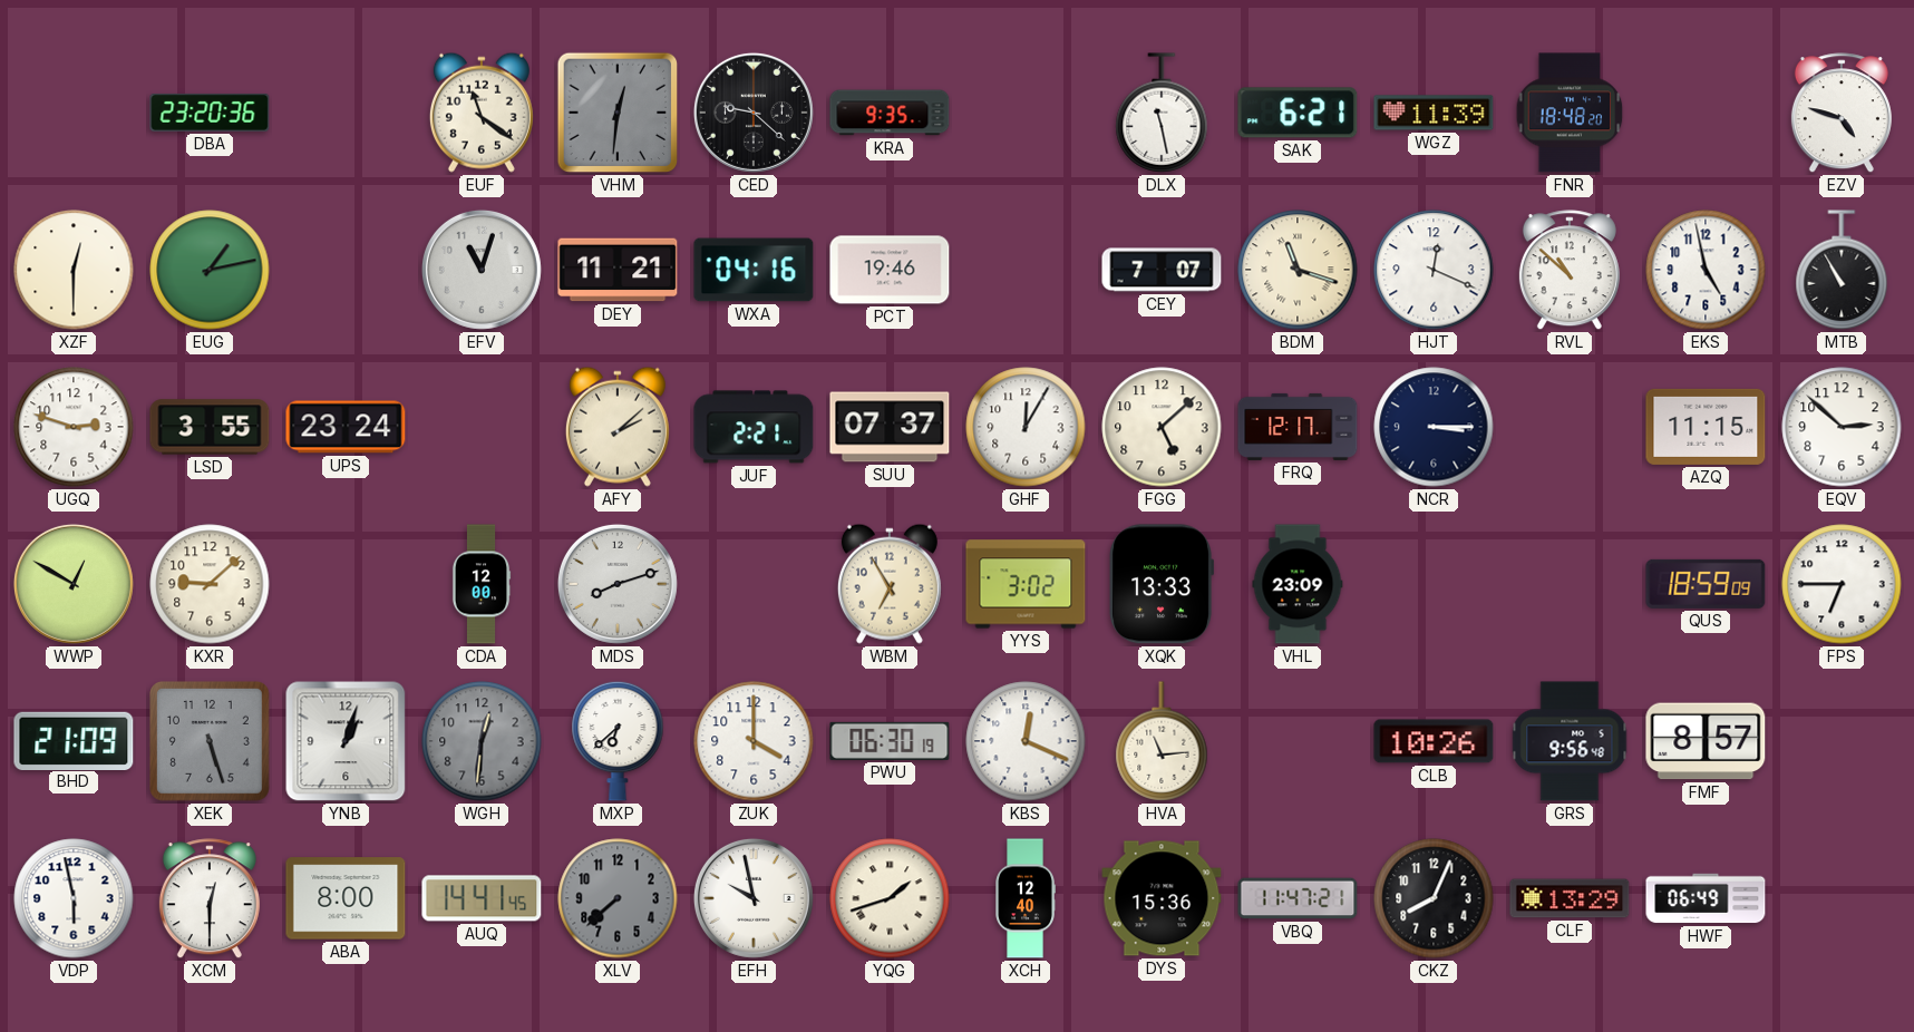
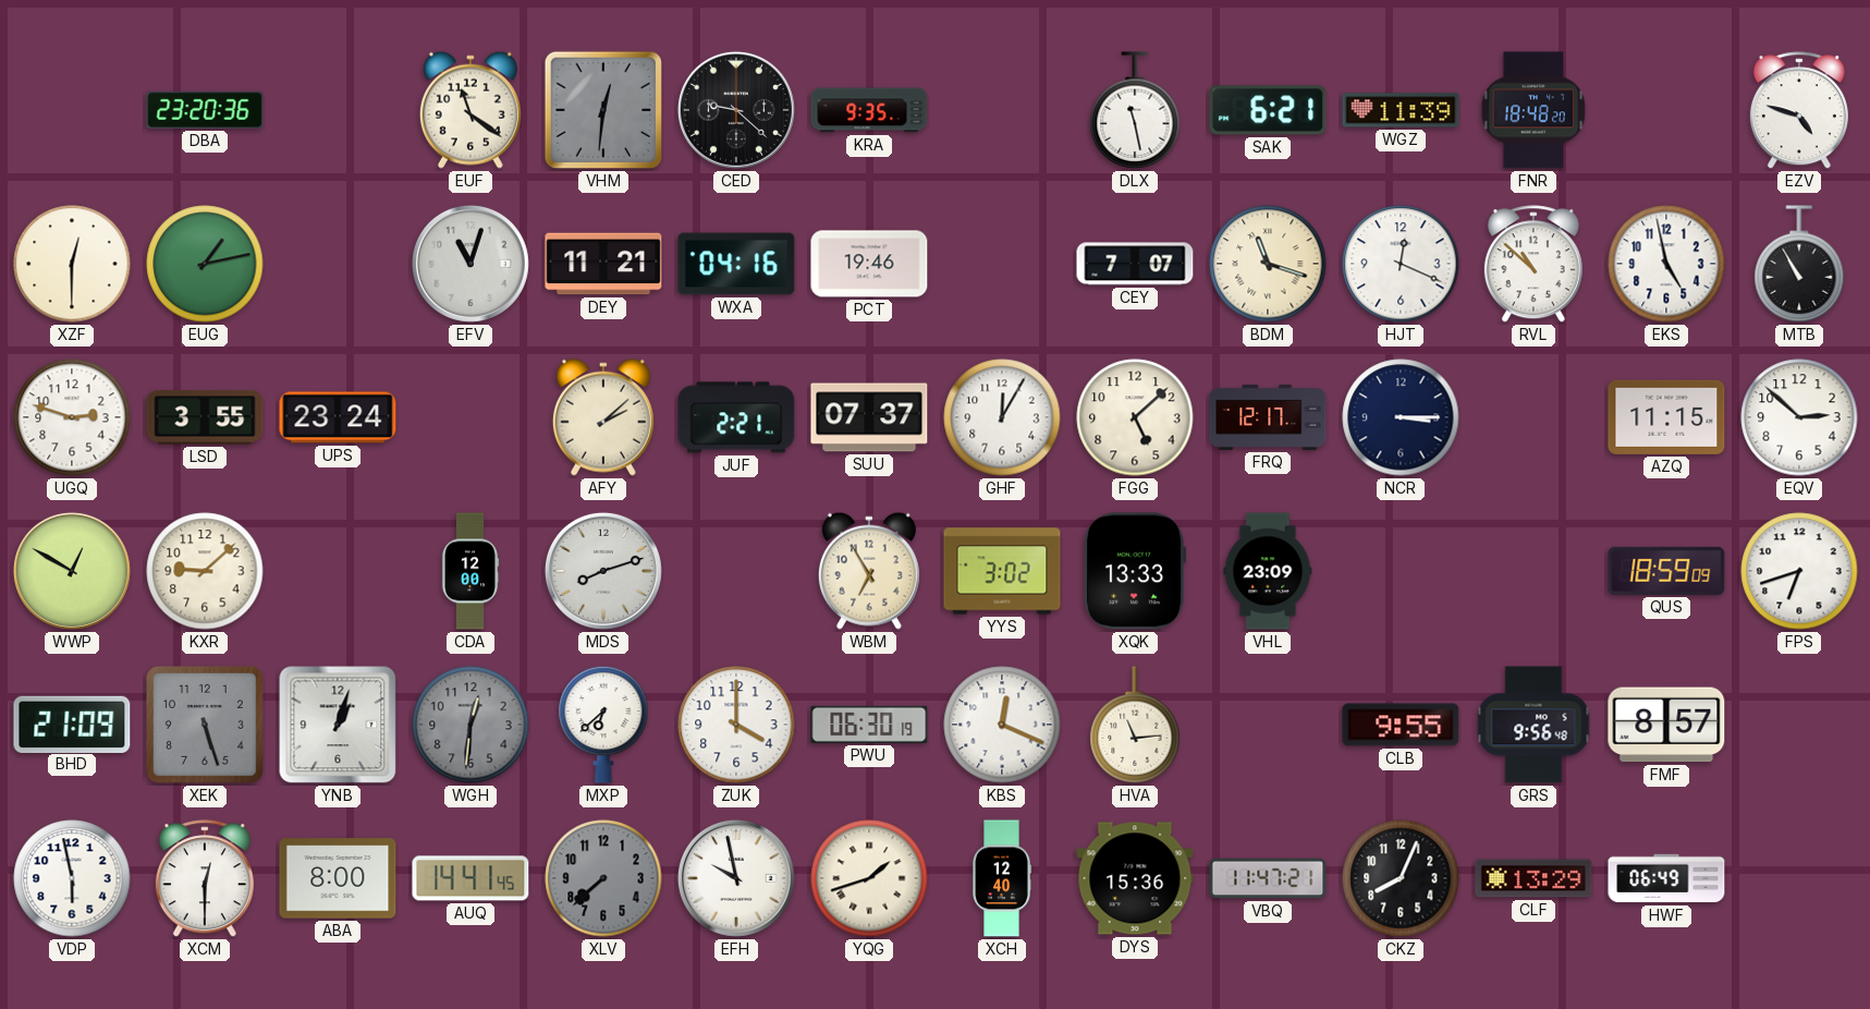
FPS: 6:45 -> 6:42 (1799, 571)
CLB: 10:26 -> 9:55 (1401, 725)
